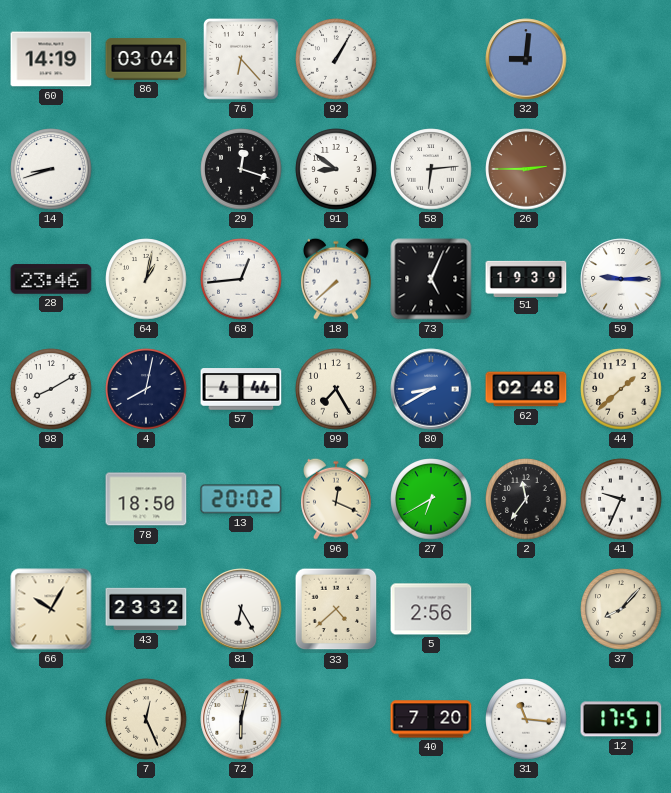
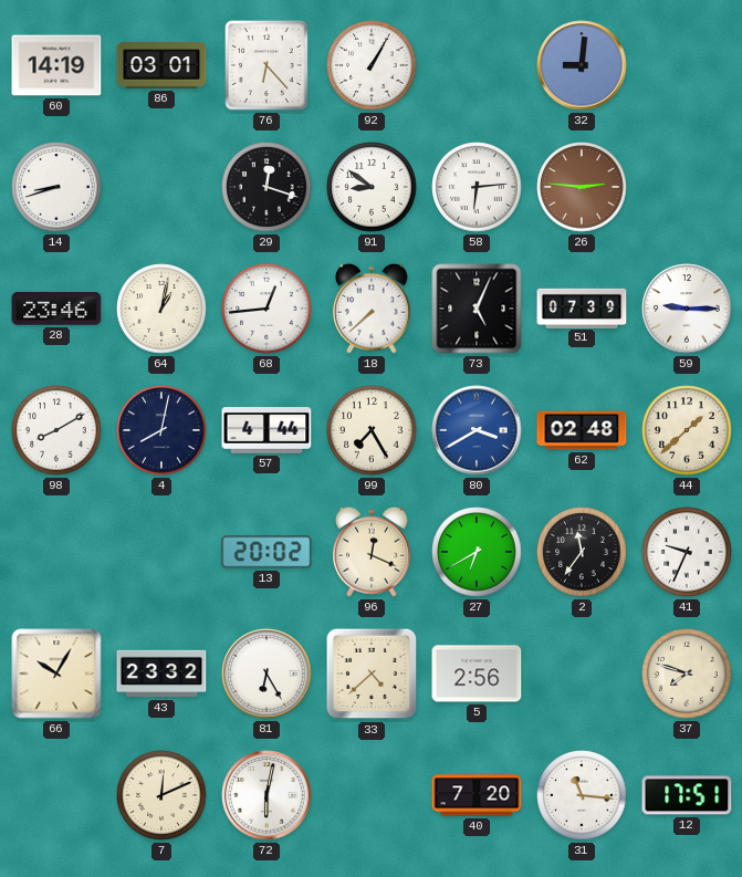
86: 03:04 -> 03:01 (161, 65)
26: 2:45 -> 2:46 (582, 187)
51: 19:39 -> 07:39 (582, 307)
80: 8:40 -> 3:40 (477, 430)
78: 18:50 -> none (146, 499)
37: 8:07 -> 7:48 (687, 674)
7: 12:26 -> 12:11 (161, 795)
